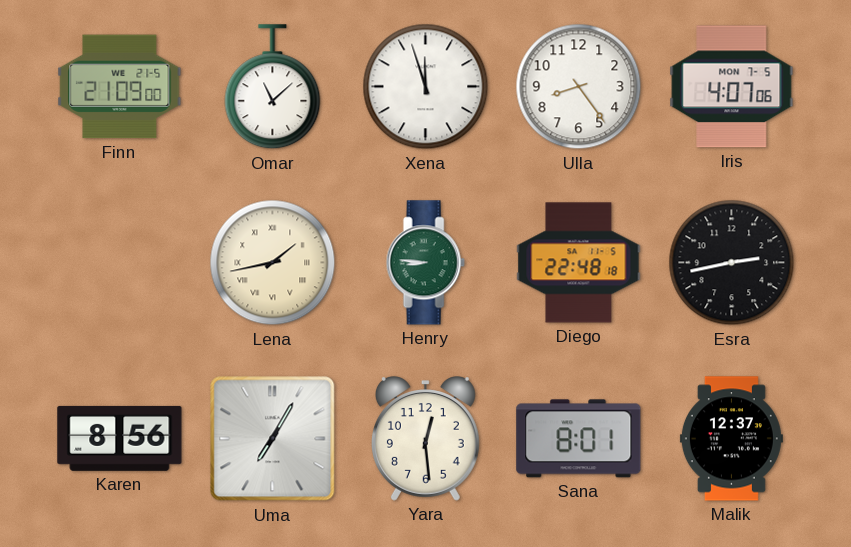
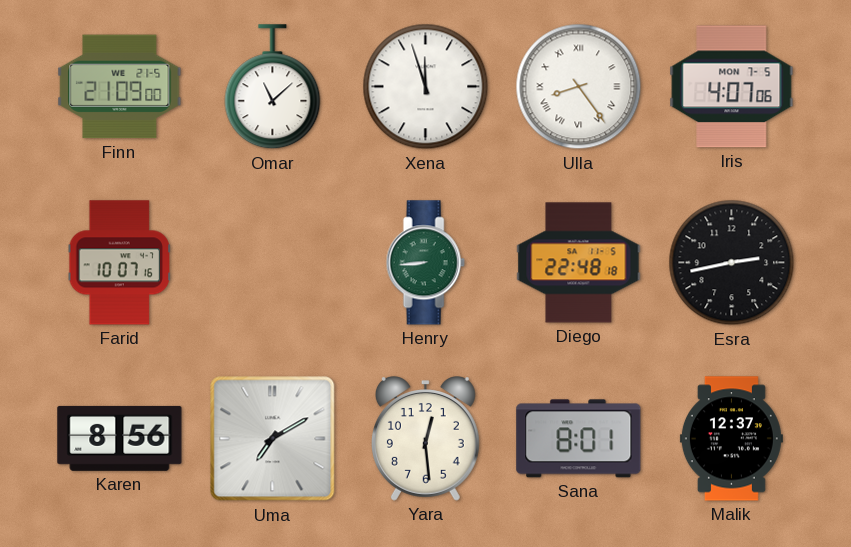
Ulla numerals: Arabic -> Roman (579, 87)
Farid: none -> 10:07 (119, 263)
Lena: 1:43 -> none (273, 263)
Henry: 8:46 -> 8:44 (425, 263)
Uma: 7:05 -> 7:10 (273, 439)
